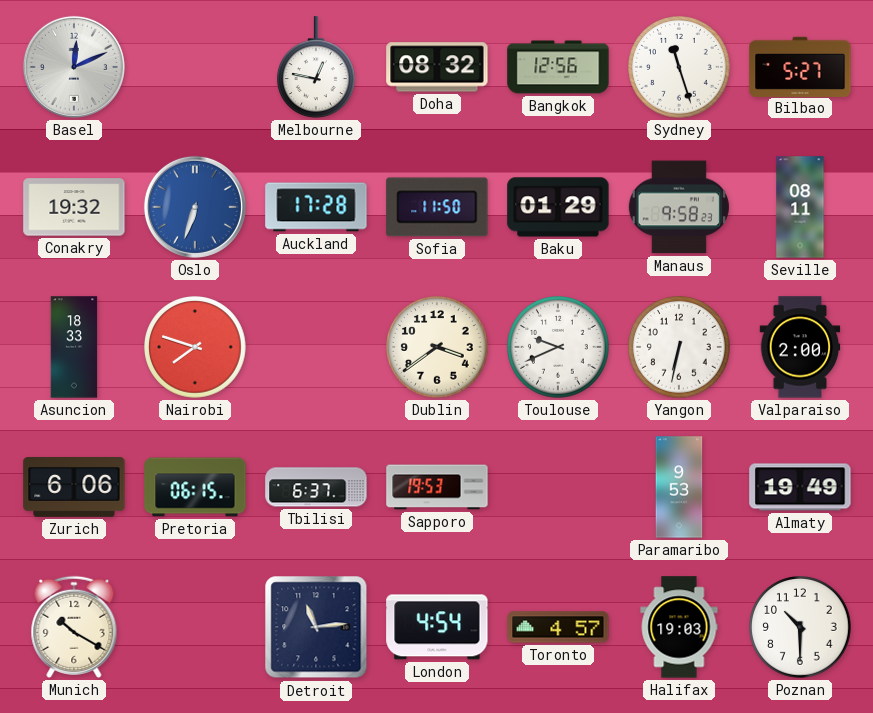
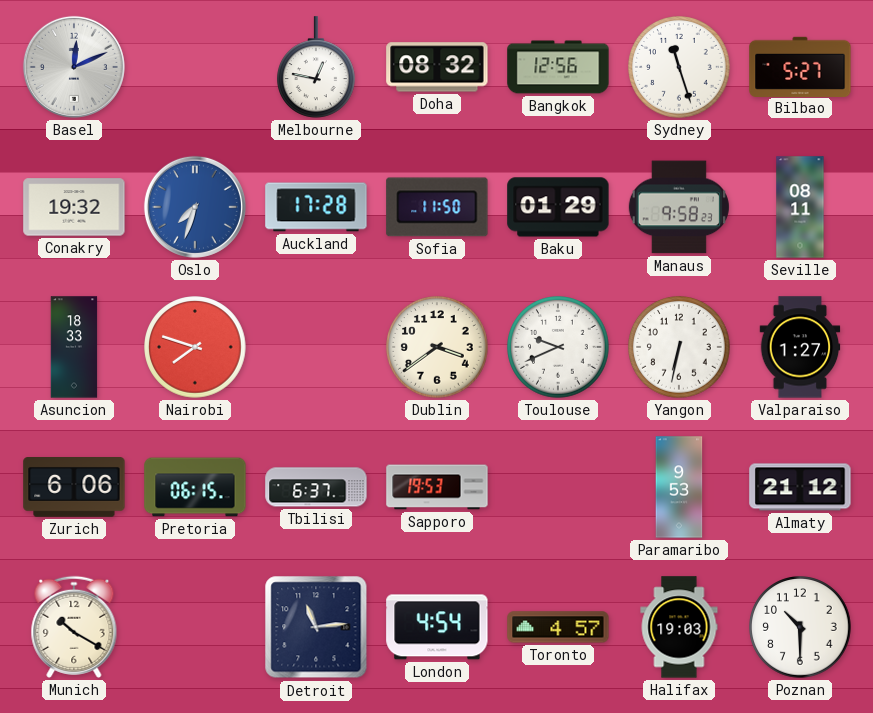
Oslo: 6:33 -> 7:33 (195, 207)
Valparaiso: 2:00 -> 1:27 (800, 347)
Almaty: 19:49 -> 21:12 (800, 487)
